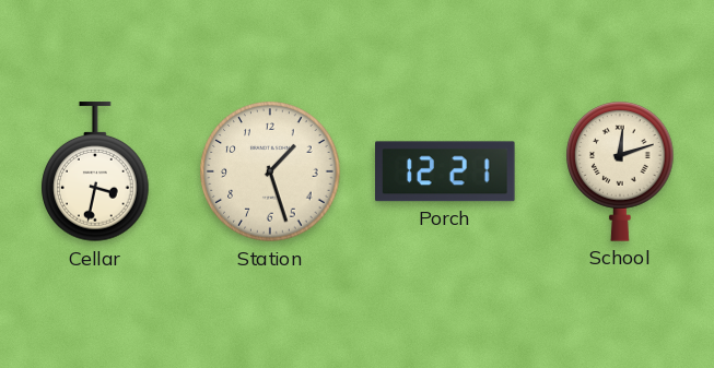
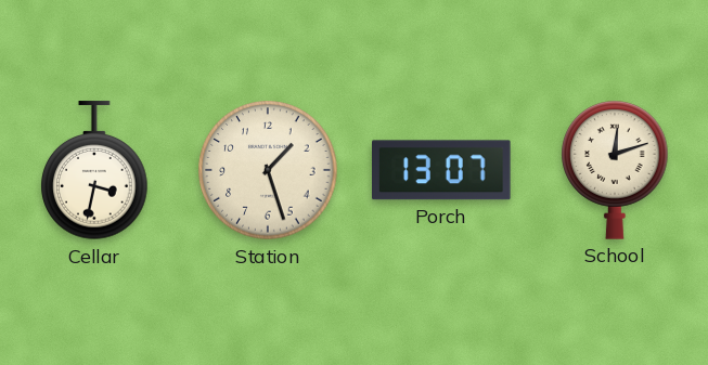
Porch: 12:21 -> 13:07 (442, 170)
